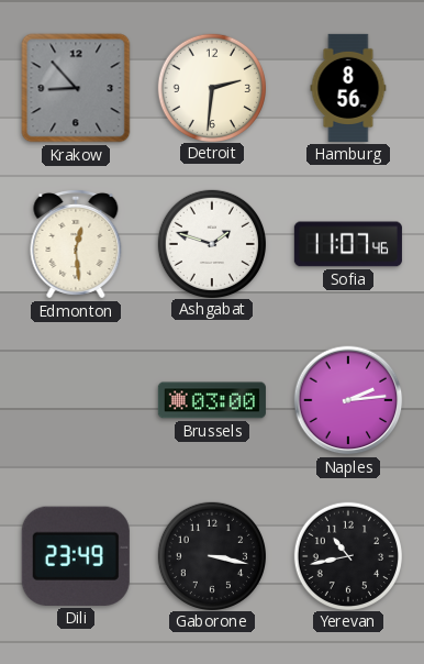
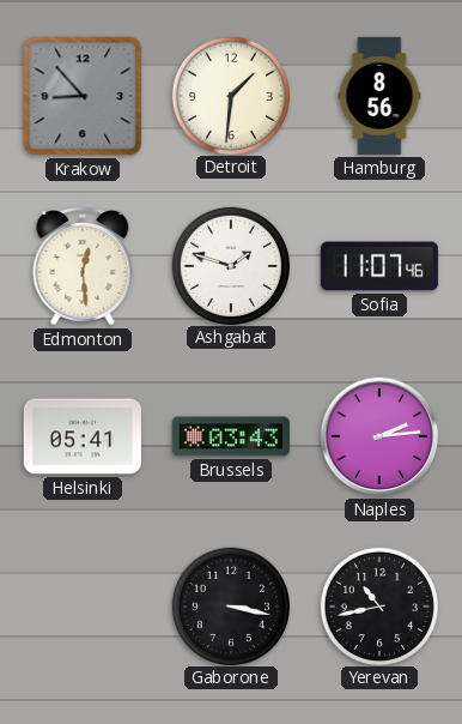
Detroit: 2:31 -> 1:31 (230, 95)
Helsinki: none -> 05:41 (83, 436)
Brussels: 03:00 -> 03:43 (231, 436)
Dili: 23:49 -> none (76, 556)
